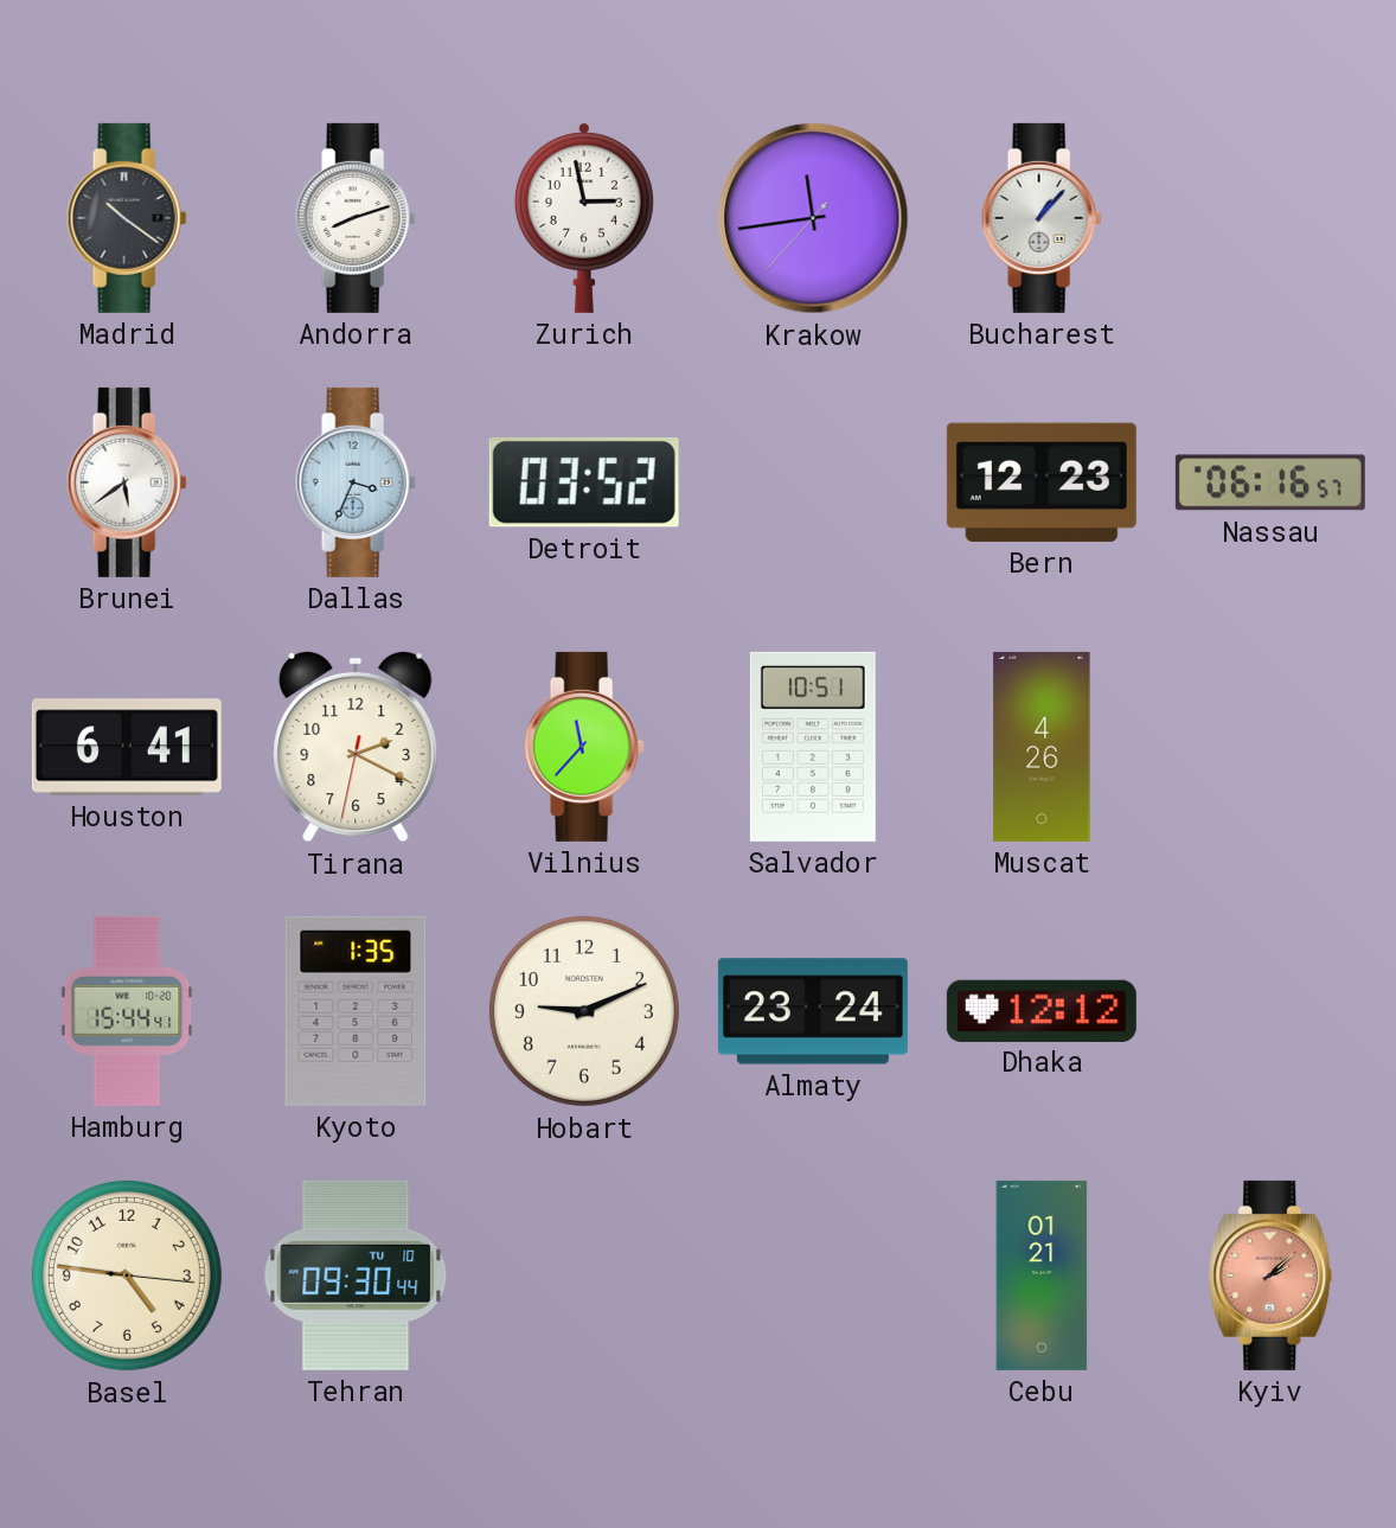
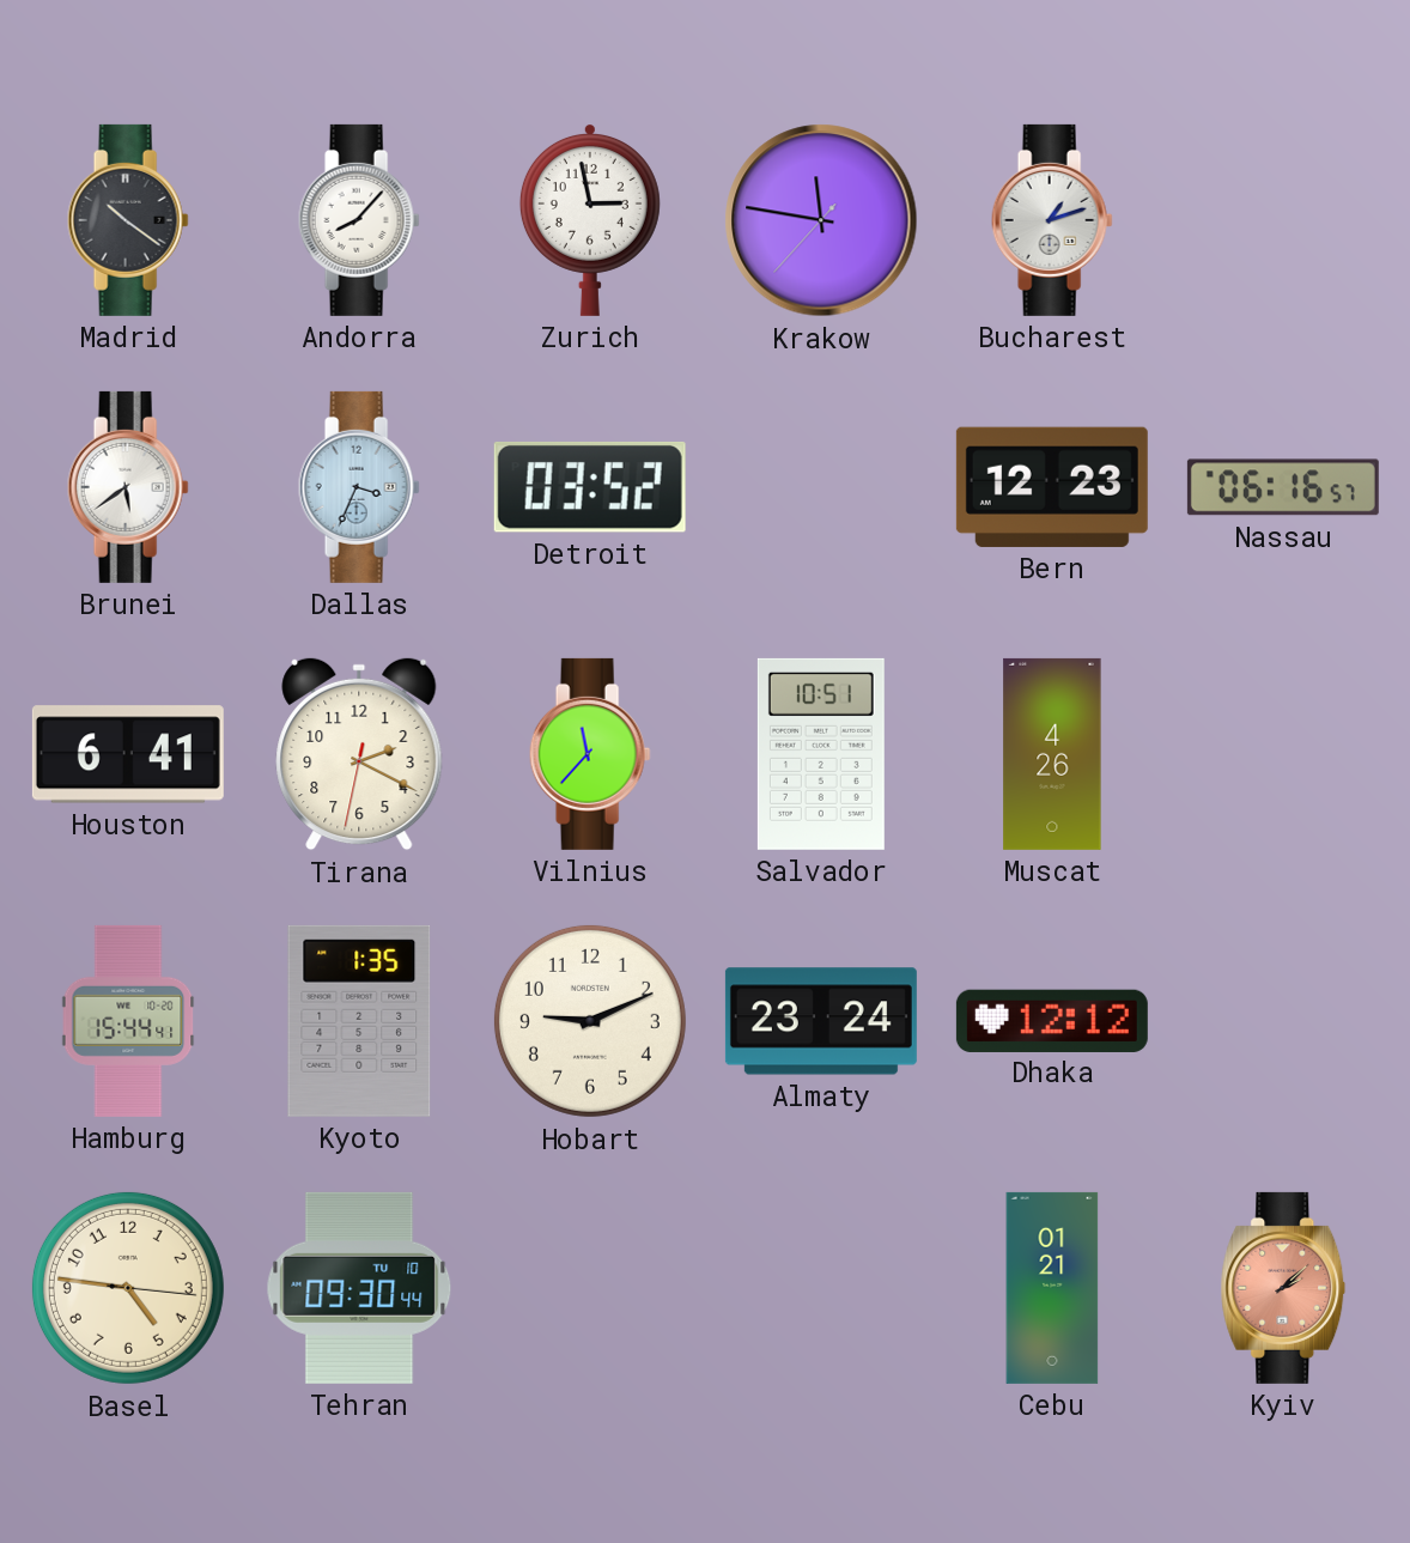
Andorra: 8:12 -> 8:07 (359, 220)
Krakow: 11:43 -> 11:46 (821, 220)
Bucharest: 1:07 -> 1:12 (1052, 220)
